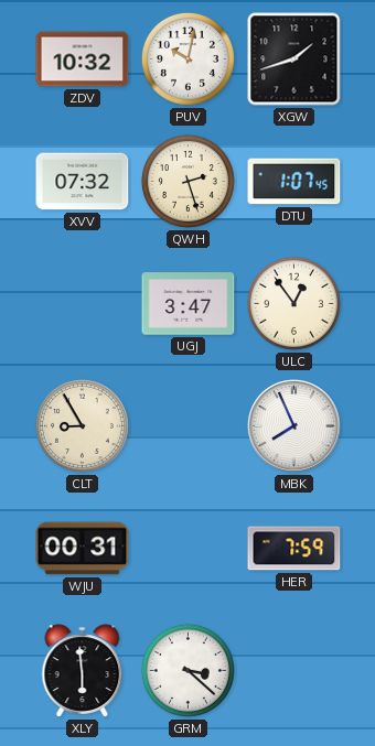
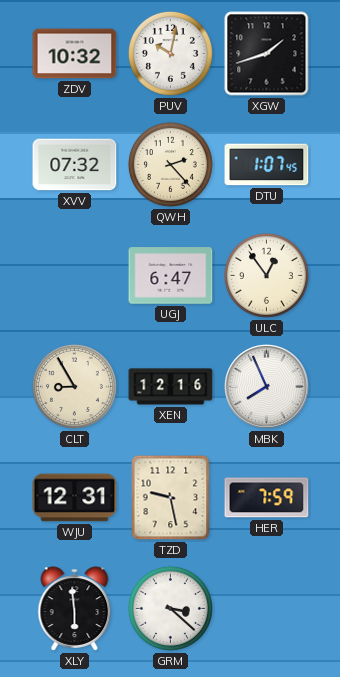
QWH: 2:27 -> 2:23 (170, 164)
UGJ: 3:47 -> 6:47 (171, 276)
XEN: none -> 12:16 (171, 387)
WJU: 00:31 -> 12:31 (75, 498)
TZD: none -> 9:28 (171, 498)
